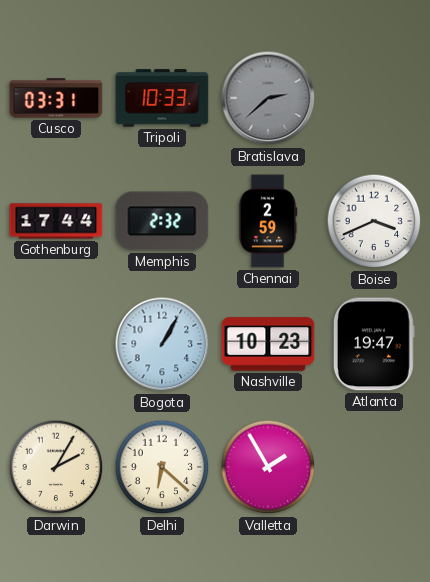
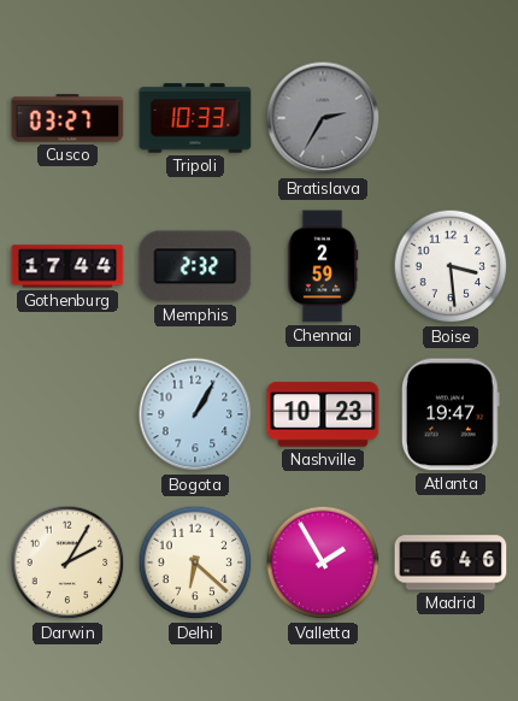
Cusco: 03:31 -> 03:27 (67, 118)
Bratislava: 2:38 -> 2:35 (323, 118)
Boise: 3:41 -> 3:29 (451, 266)
Madrid: none -> 6:46 (451, 562)
